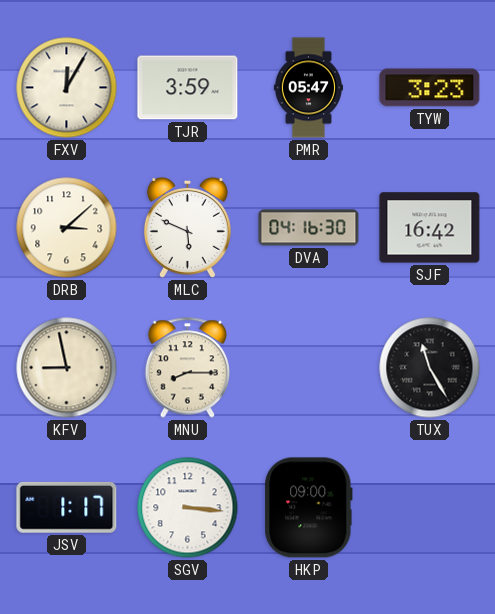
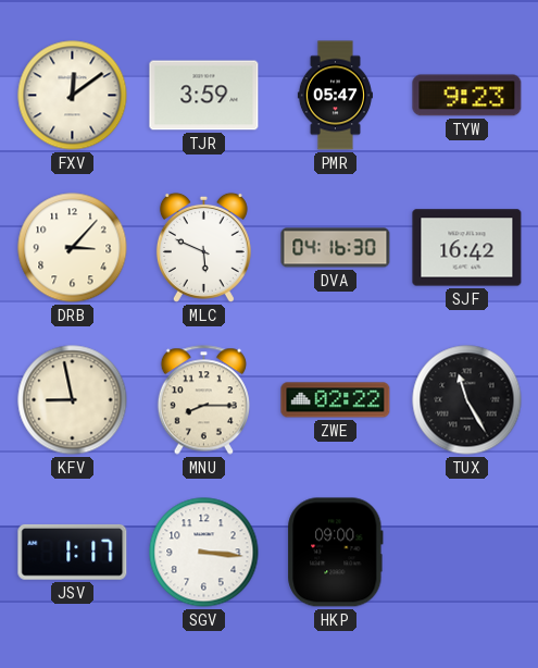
FXV: 12:05 -> 12:09 (73, 96)
TYW: 3:23 -> 9:23 (467, 96)
DRB: 3:08 -> 3:07 (73, 248)
ZWE: none -> 02:22 (336, 400)
